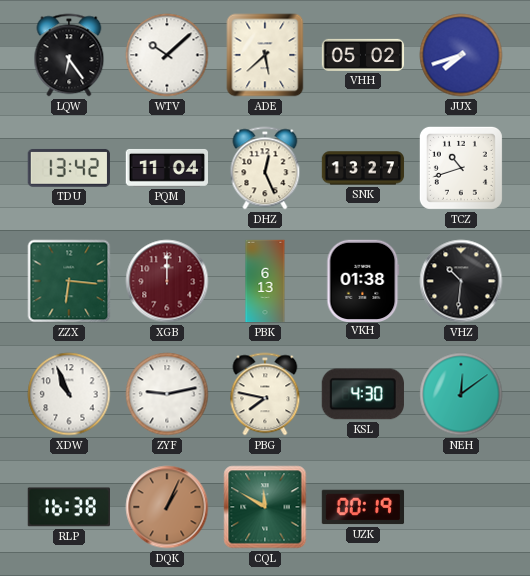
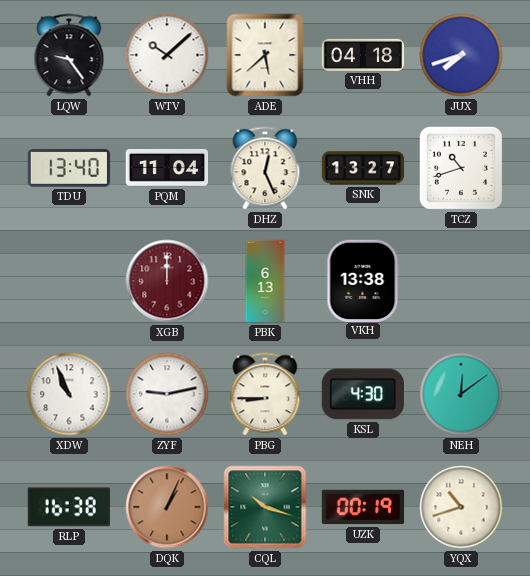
LQW: 6:24 -> 9:24 (69, 55)
VHH: 05:02 -> 04:18 (363, 55)
TDU: 13:42 -> 13:40 (68, 168)
ZZX: 6:16 -> none (69, 281)
VKH: 01:38 -> 13:38 (363, 280)
VHZ: 10:31 -> none (461, 281)
PBG: 7:47 -> 8:45 (265, 394)
CQL: 11:50 -> 10:18 (265, 507)
YQX: none -> 10:42 (461, 507)
